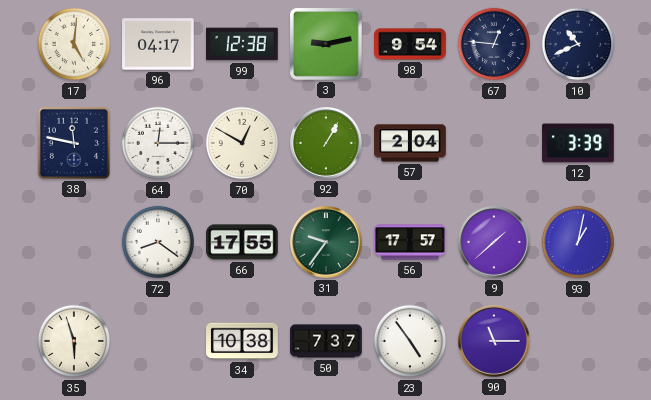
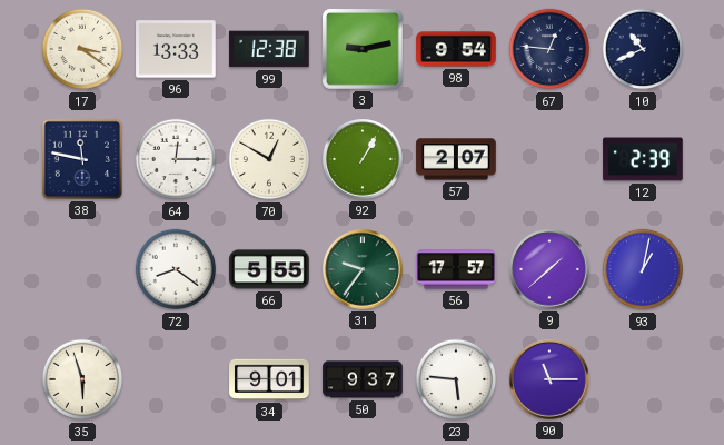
17: 5:01 -> 3:21 (82, 49)
96: 04:17 -> 13:33 (176, 49)
57: 2:04 -> 2:07 (456, 159)
12: 3:39 -> 2:39 (643, 159)
66: 17:55 -> 5:55 (269, 269)
34: 10:38 -> 9:01 (269, 379)
50: 7:37 -> 9:37 (363, 379)
23: 4:54 -> 5:46 (456, 379)
